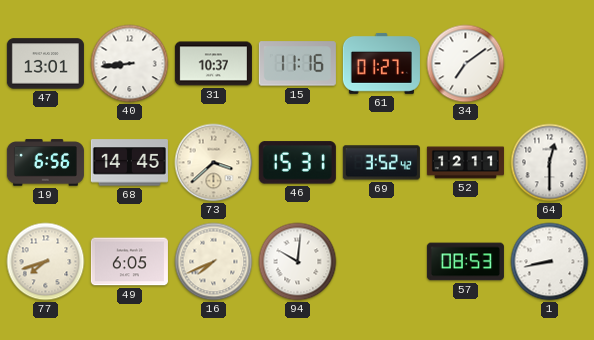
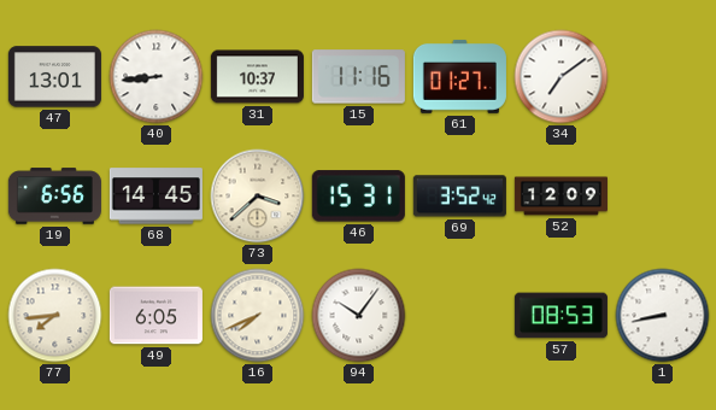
52: 12:11 -> 12:09 (561, 197)
64: 12:30 -> none (550, 163)
77: 7:42 -> 7:44 (55, 316)
94: 10:01 -> 10:06 (359, 316)
